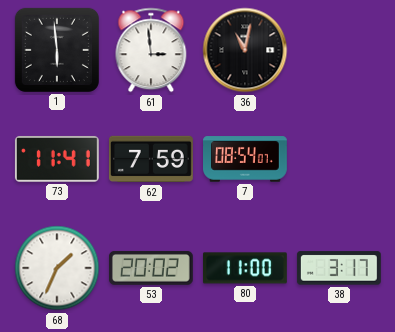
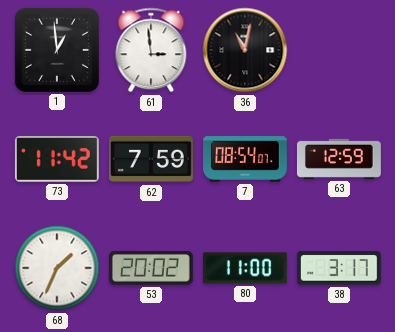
1: 5:59 -> 12:59 (57, 50)
73: 11:41 -> 11:42 (57, 159)
63: none -> 12:59 (339, 159)
